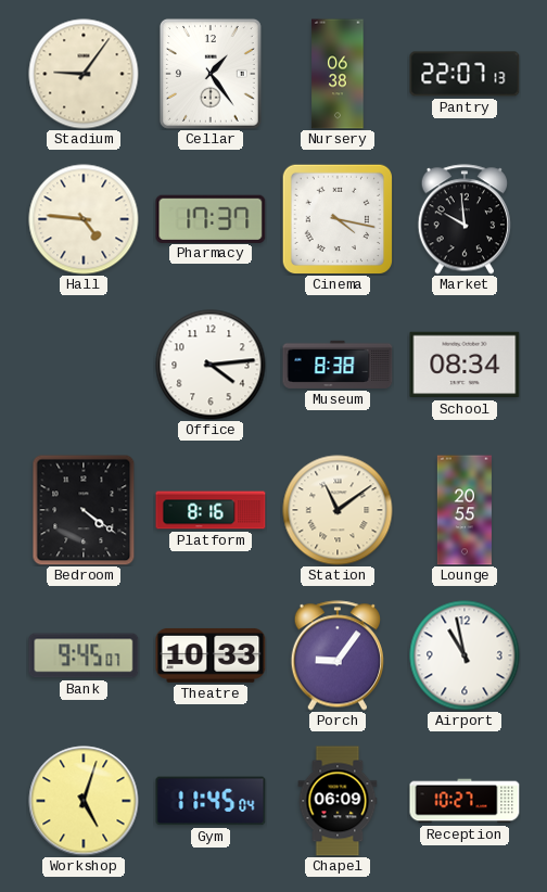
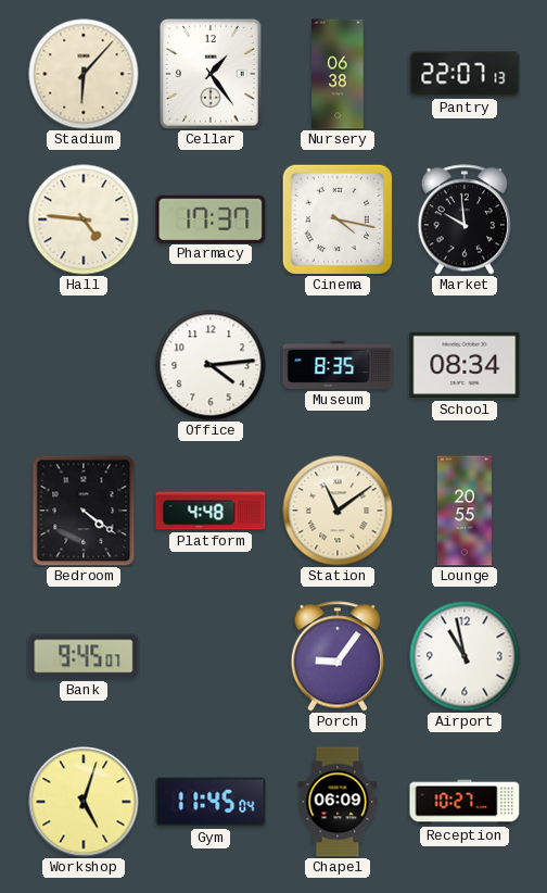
Stadium: 9:06 -> 6:07 (84, 74)
Museum: 8:38 -> 8:35 (338, 365)
Platform: 8:16 -> 4:48 (211, 511)
Theatre: 10:33 -> none (211, 655)
